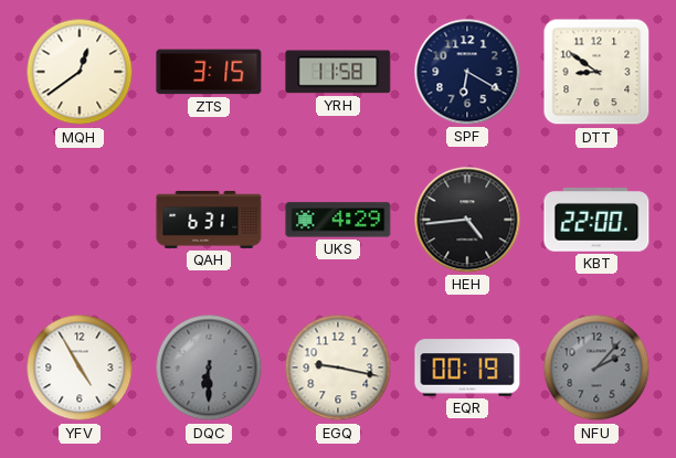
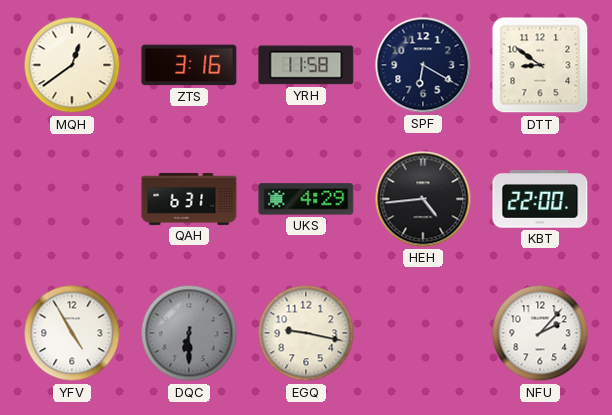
ZTS: 3:15 -> 3:16 (189, 65)
EQR: 00:19 -> none (467, 368)
NFU dial: grey -> white (540, 333)
